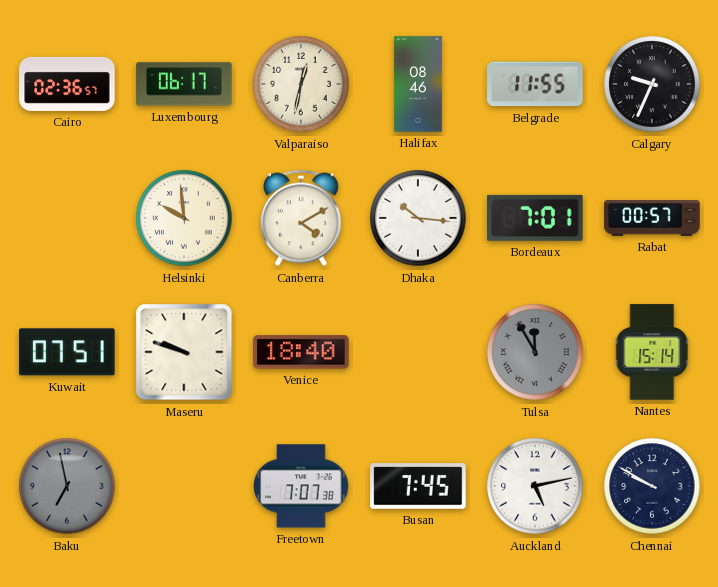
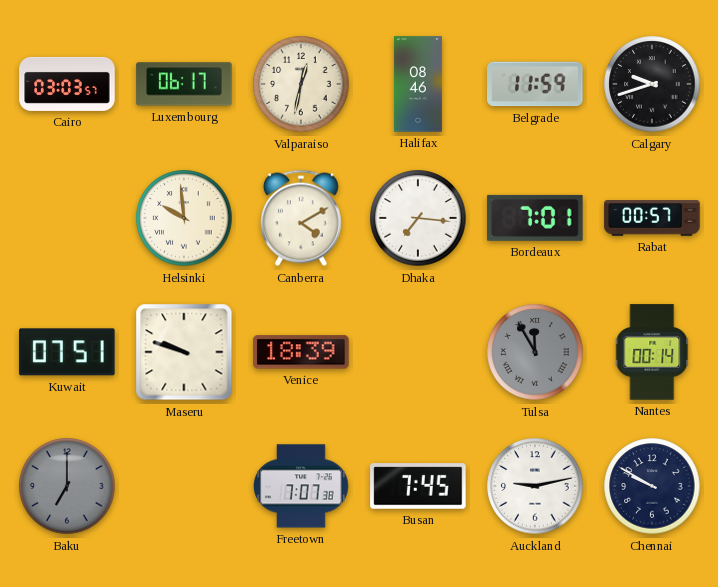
Cairo: 02:36 -> 03:03 (67, 84)
Belgrade: 11:55 -> 11:59 (535, 84)
Calgary: 9:34 -> 9:42 (652, 84)
Dhaka: 10:16 -> 7:16 (418, 218)
Venice: 18:40 -> 18:39 (301, 352)
Nantes: 15:14 -> 00:14 (652, 352)
Baku: 6:58 -> 7:00 (67, 486)
Auckland: 5:13 -> 9:13 (535, 486)
